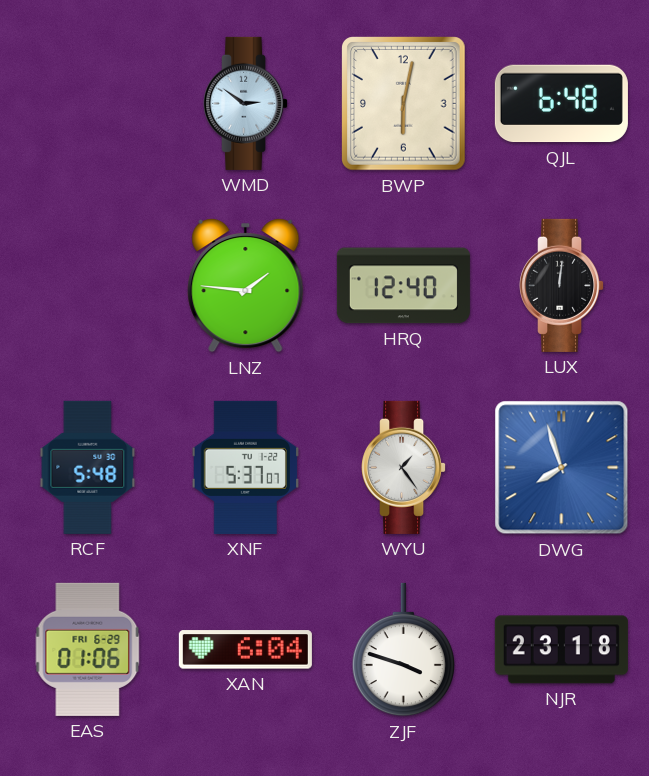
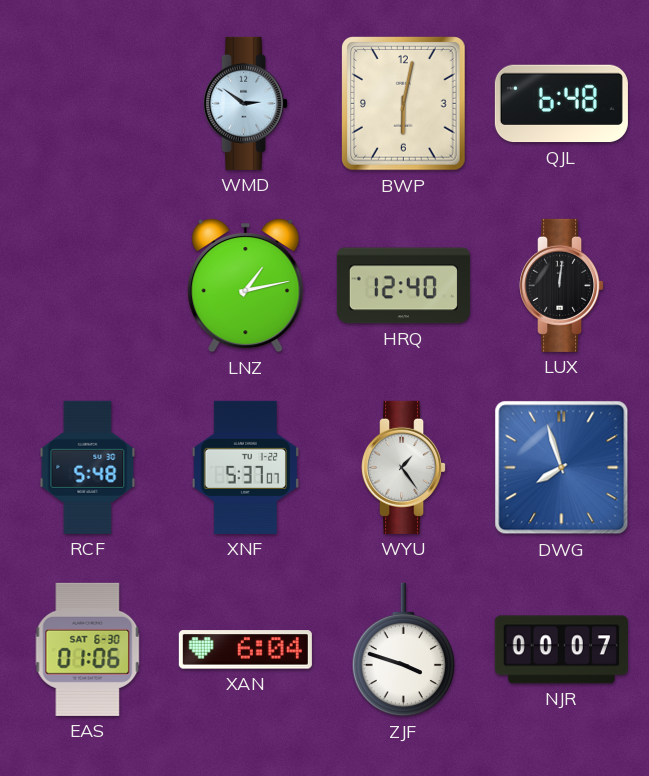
LNZ: 1:46 -> 1:13 (246, 285)
EAS date: FRI 6-29 -> SAT 6-30 (88, 649)
NJR: 23:18 -> 00:07 (561, 650)
